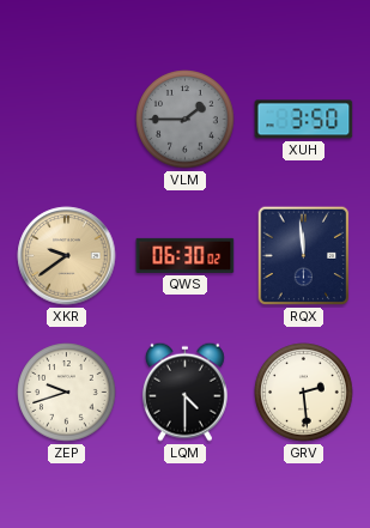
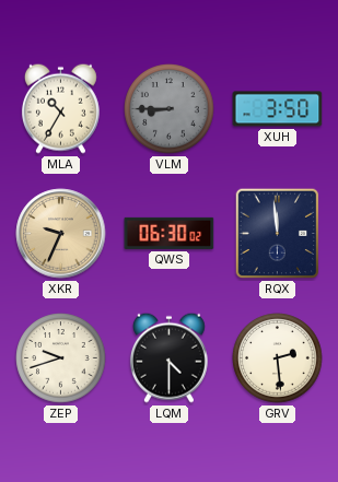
MLA: none -> 10:35 (60, 108)
VLM: 1:45 -> 8:45 (170, 109)
XKR: 9:39 -> 9:34 (61, 234)
